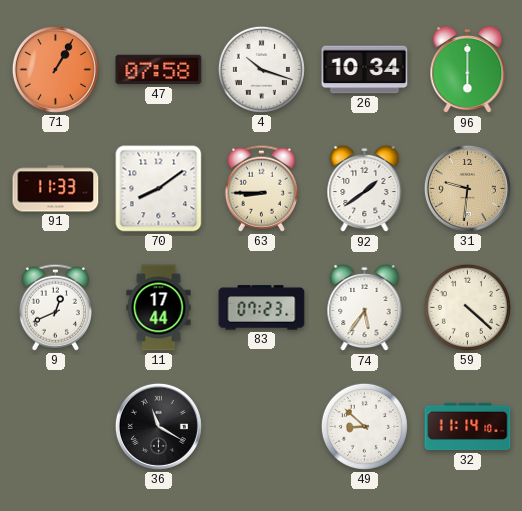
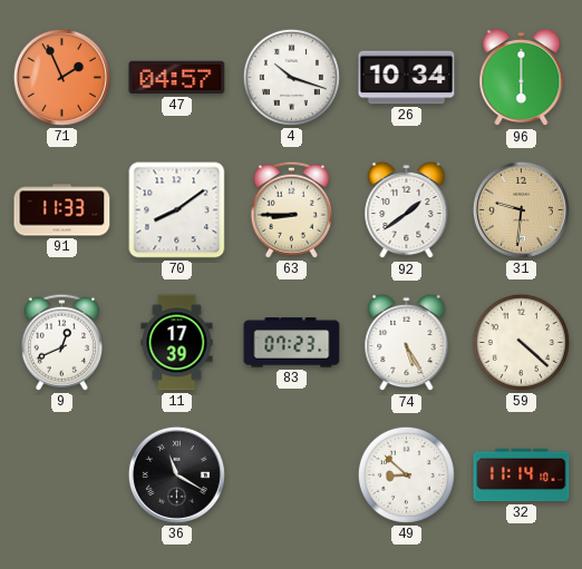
71: 1:05 -> 1:56 (61, 77)
47: 07:58 -> 04:57 (177, 78)
11: 17:44 -> 17:39 (177, 343)
74: 5:36 -> 5:25 (407, 343)
